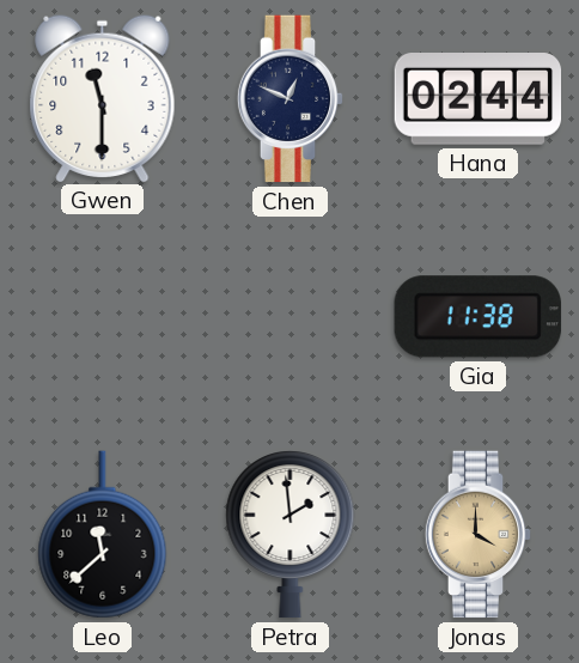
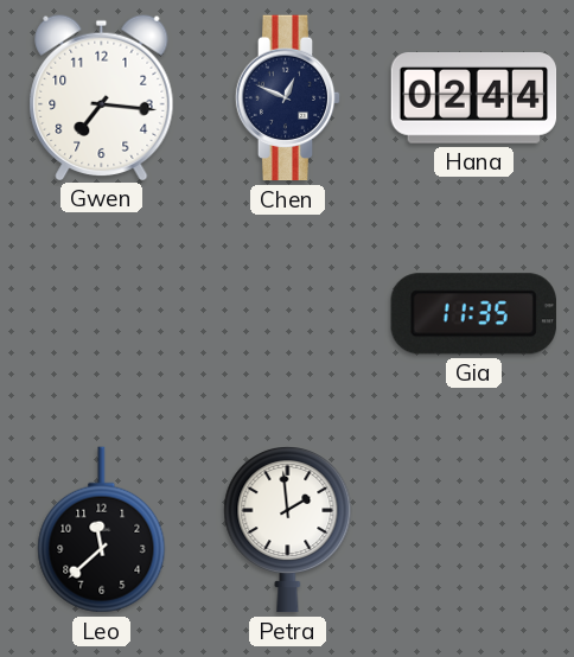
Gwen: 11:30 -> 7:16 (102, 97)
Gia: 11:38 -> 11:35 (473, 314)
Jonas: 4:00 -> none (479, 535)
